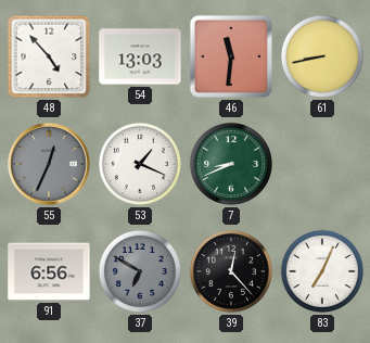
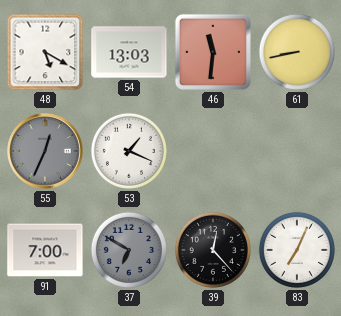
48: 4:53 -> 5:20 (45, 52)
7: 8:41 -> none (231, 164)
91: 6:56 -> 7:00 (45, 250)
